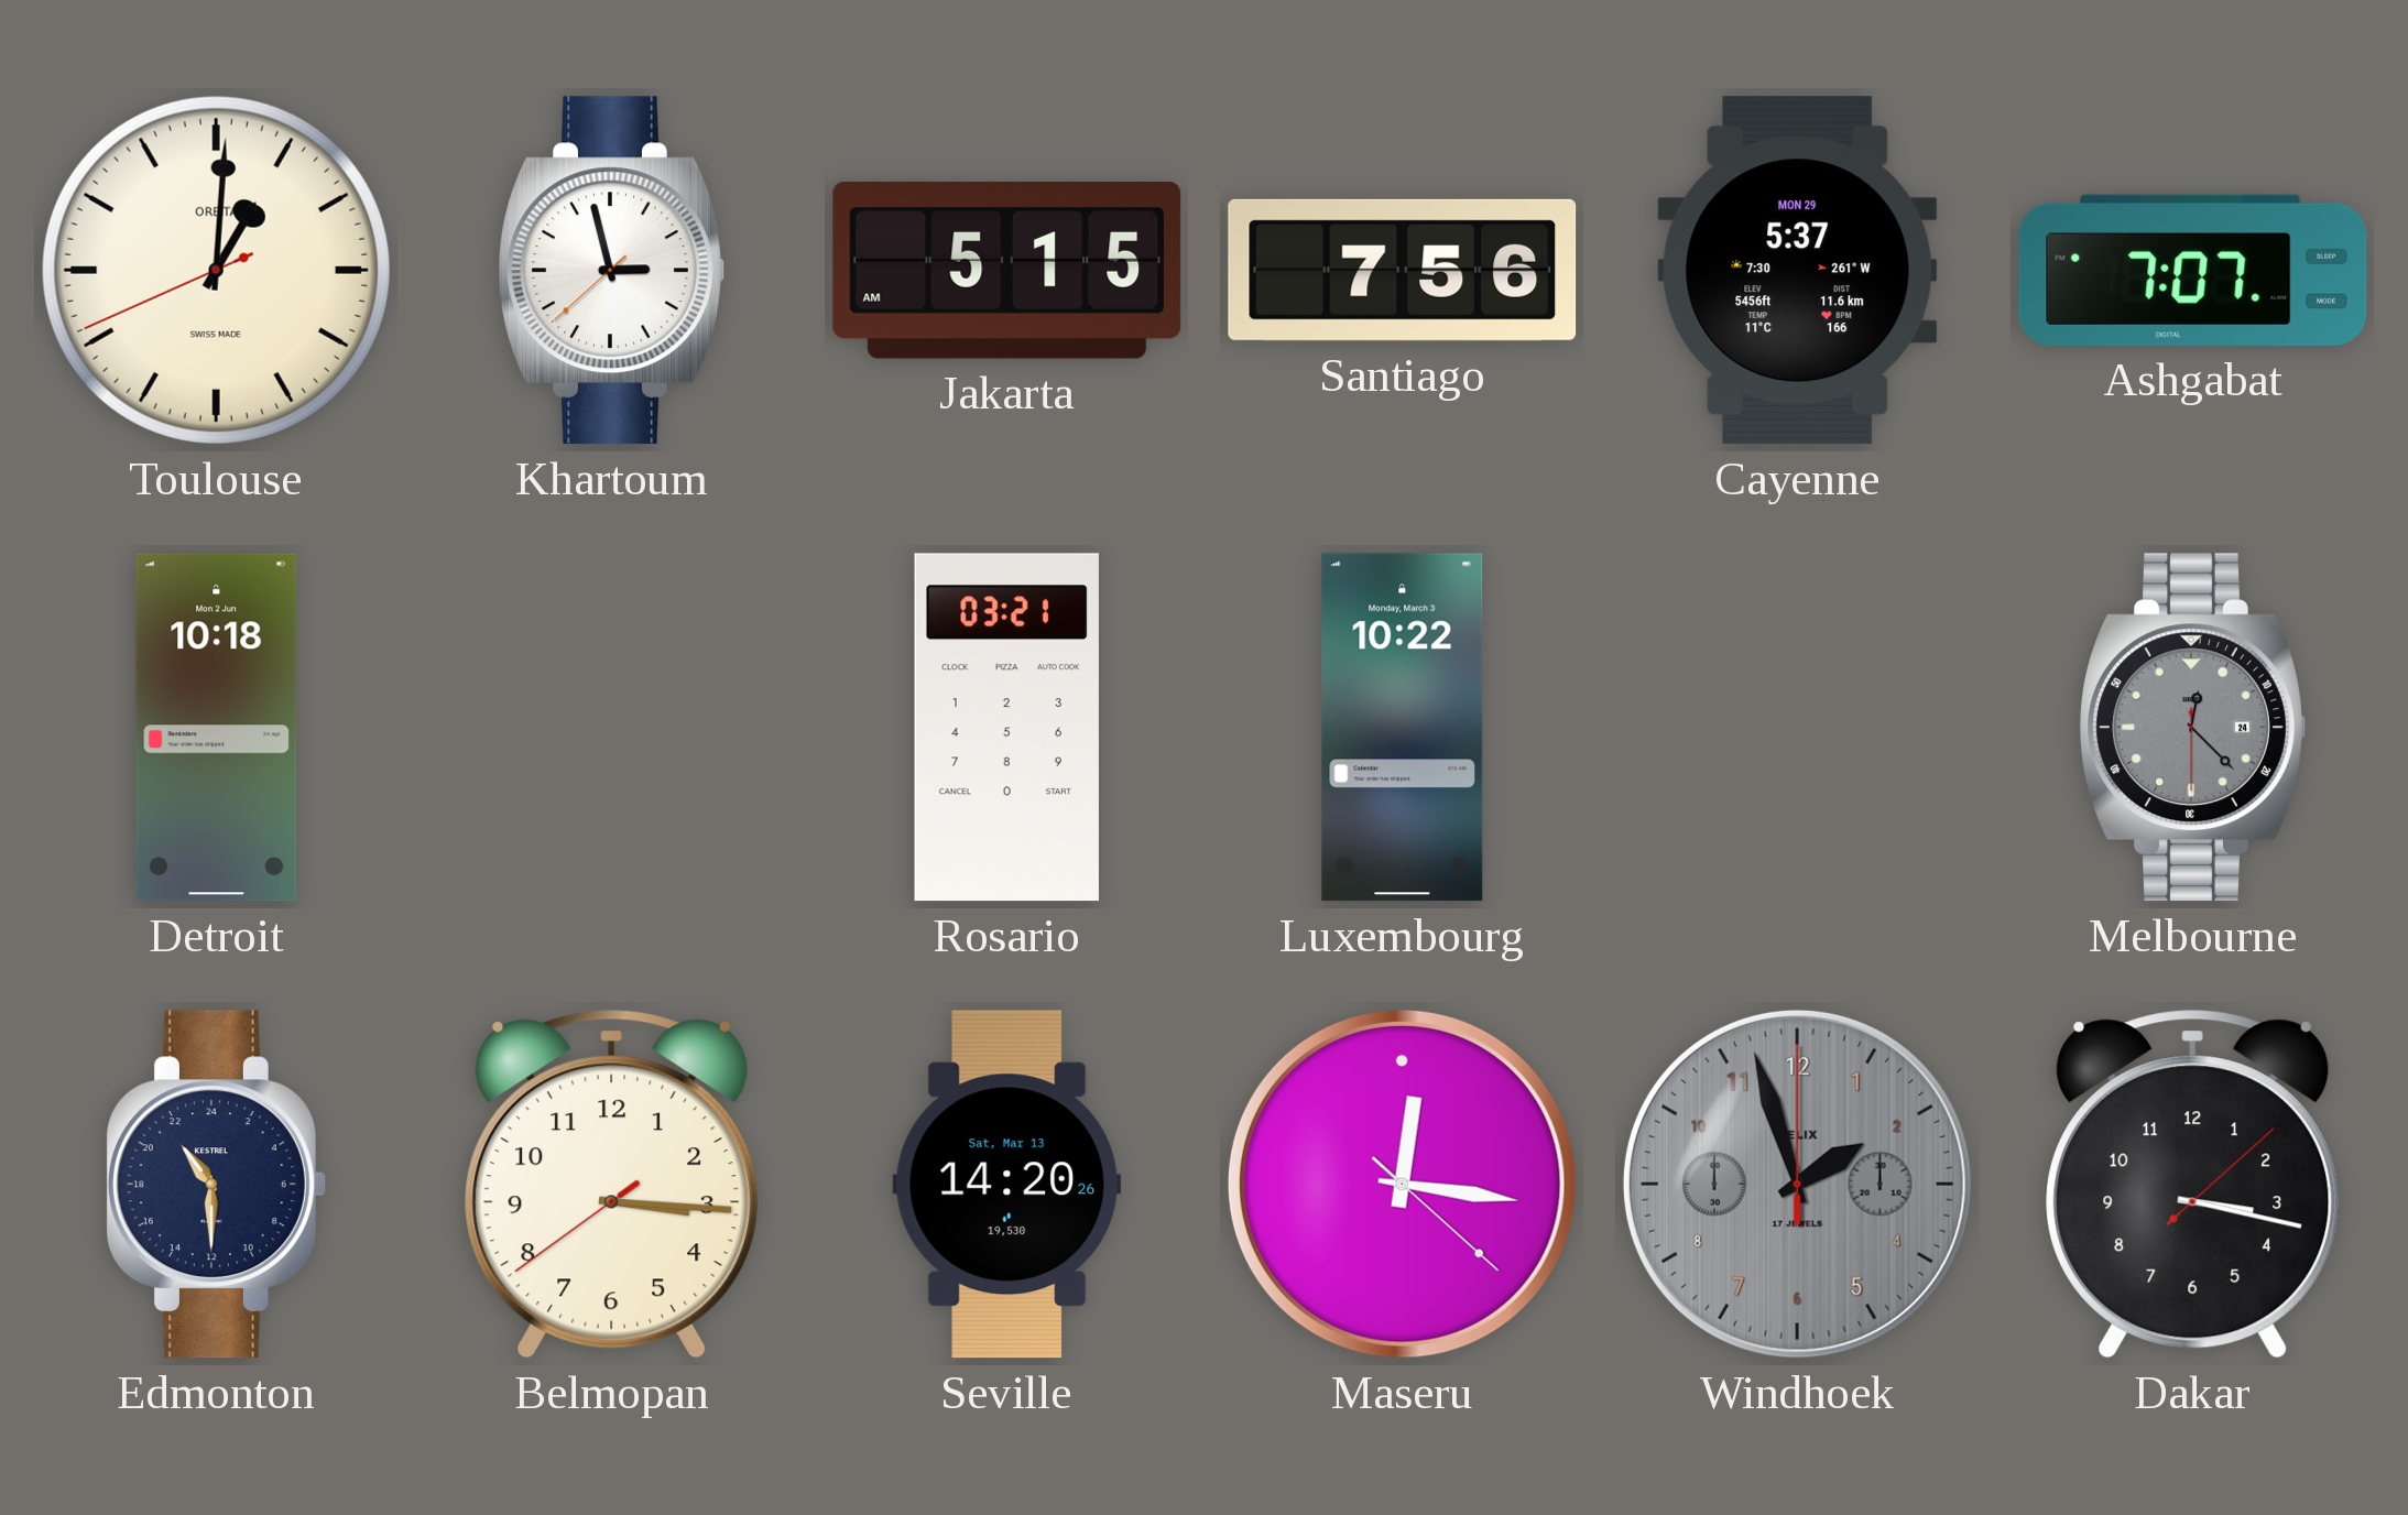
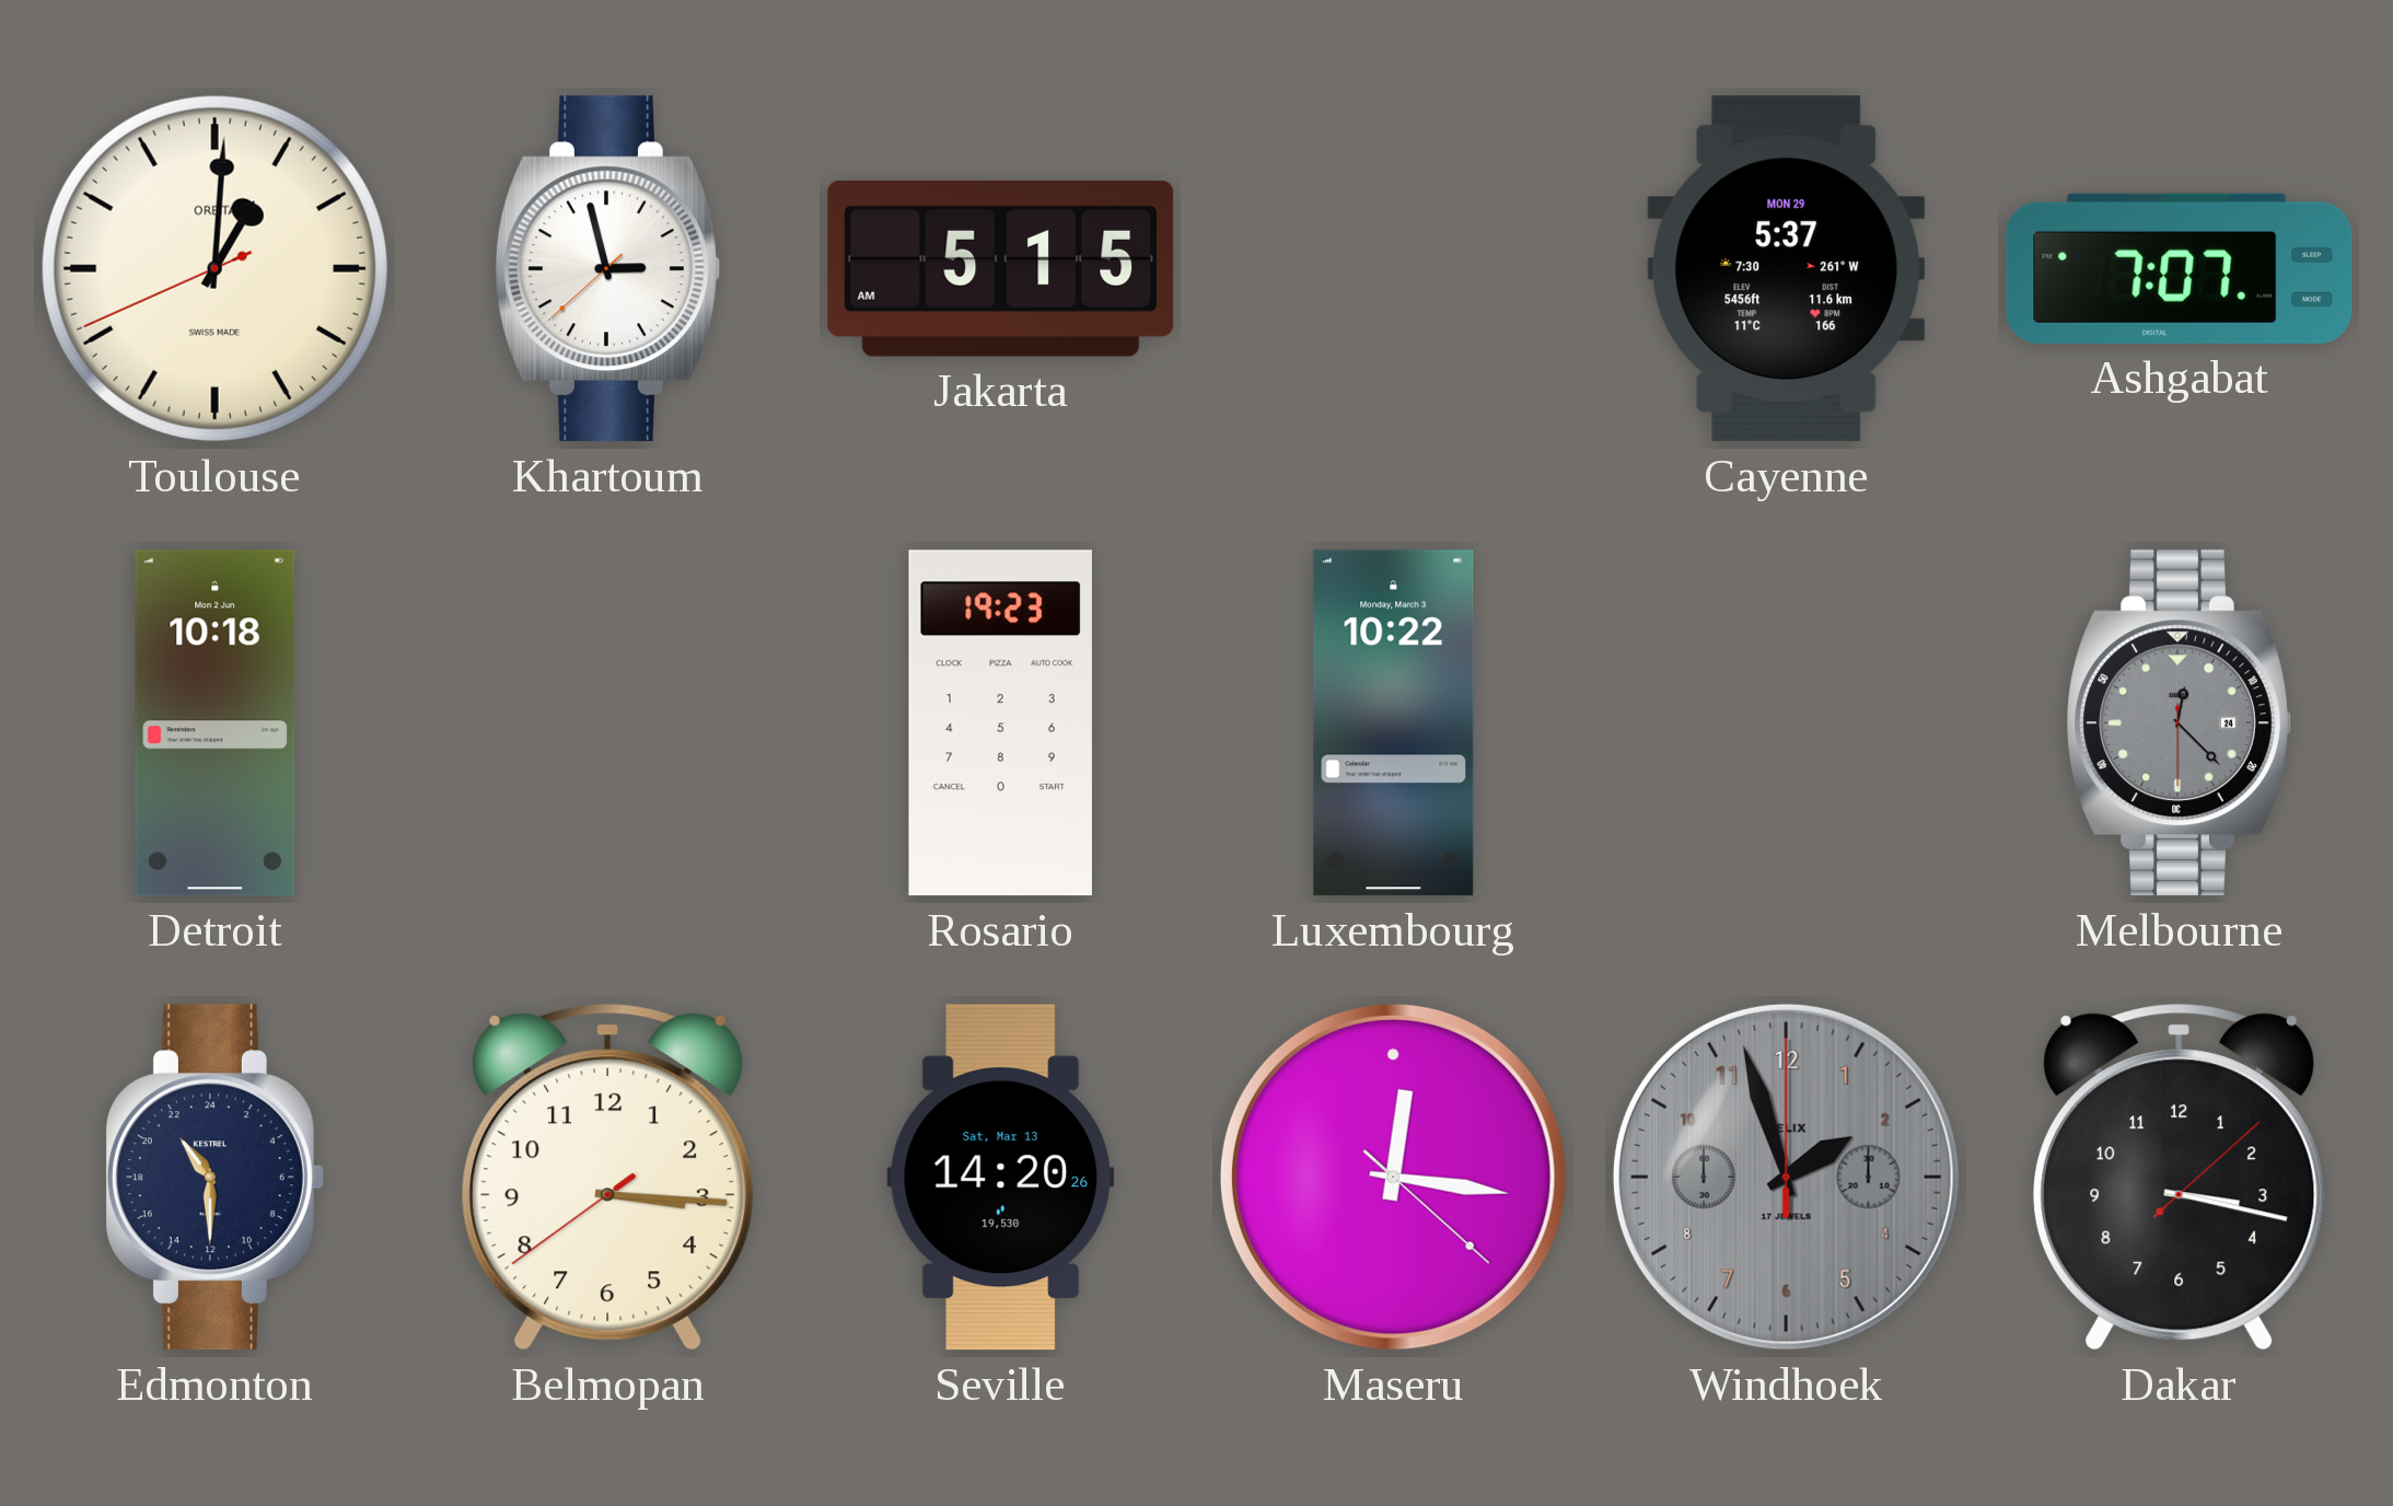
Santiago: 7:56 -> none (1403, 270)
Rosario: 03:21 -> 19:23 (1000, 723)
